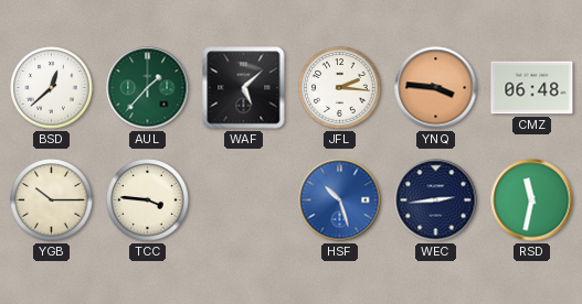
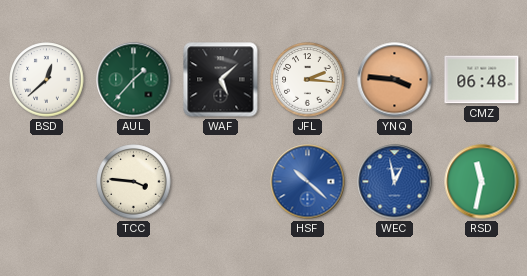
YGB: 10:15 -> none (52, 200)
HSF: 10:27 -> 10:22 (308, 182)
WEC: 2:44 -> 12:58 (395, 182)
WEC dial: navy -> blue (395, 182)
